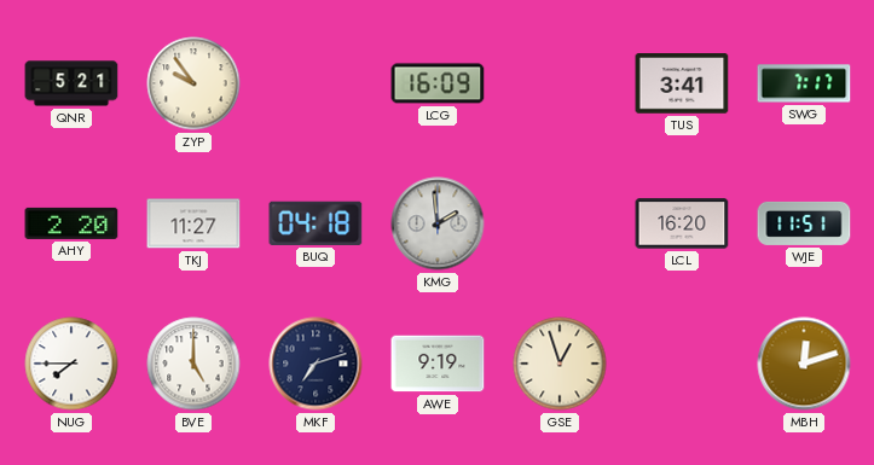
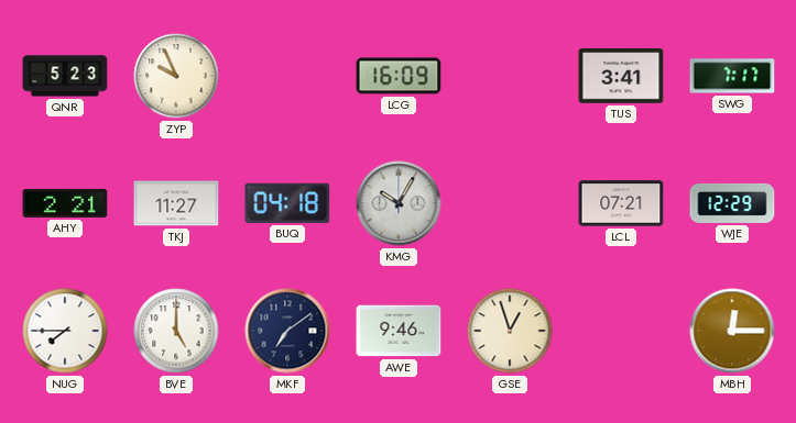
QNR: 5:21 -> 5:23 (65, 76)
ZYP: 9:54 -> 9:56 (176, 76)
AHY: 2:20 -> 2:21 (65, 203)
KMG: 1:59 -> 10:05 (399, 203)
LCL: 16:20 -> 07:21 (621, 203)
WJE: 11:51 -> 12:29 (732, 203)
MKF: 7:12 -> 7:09 (287, 331)
AWE: 9:19 -> 9:46 (399, 331)
MBH: 12:12 -> 12:15 (732, 331)
